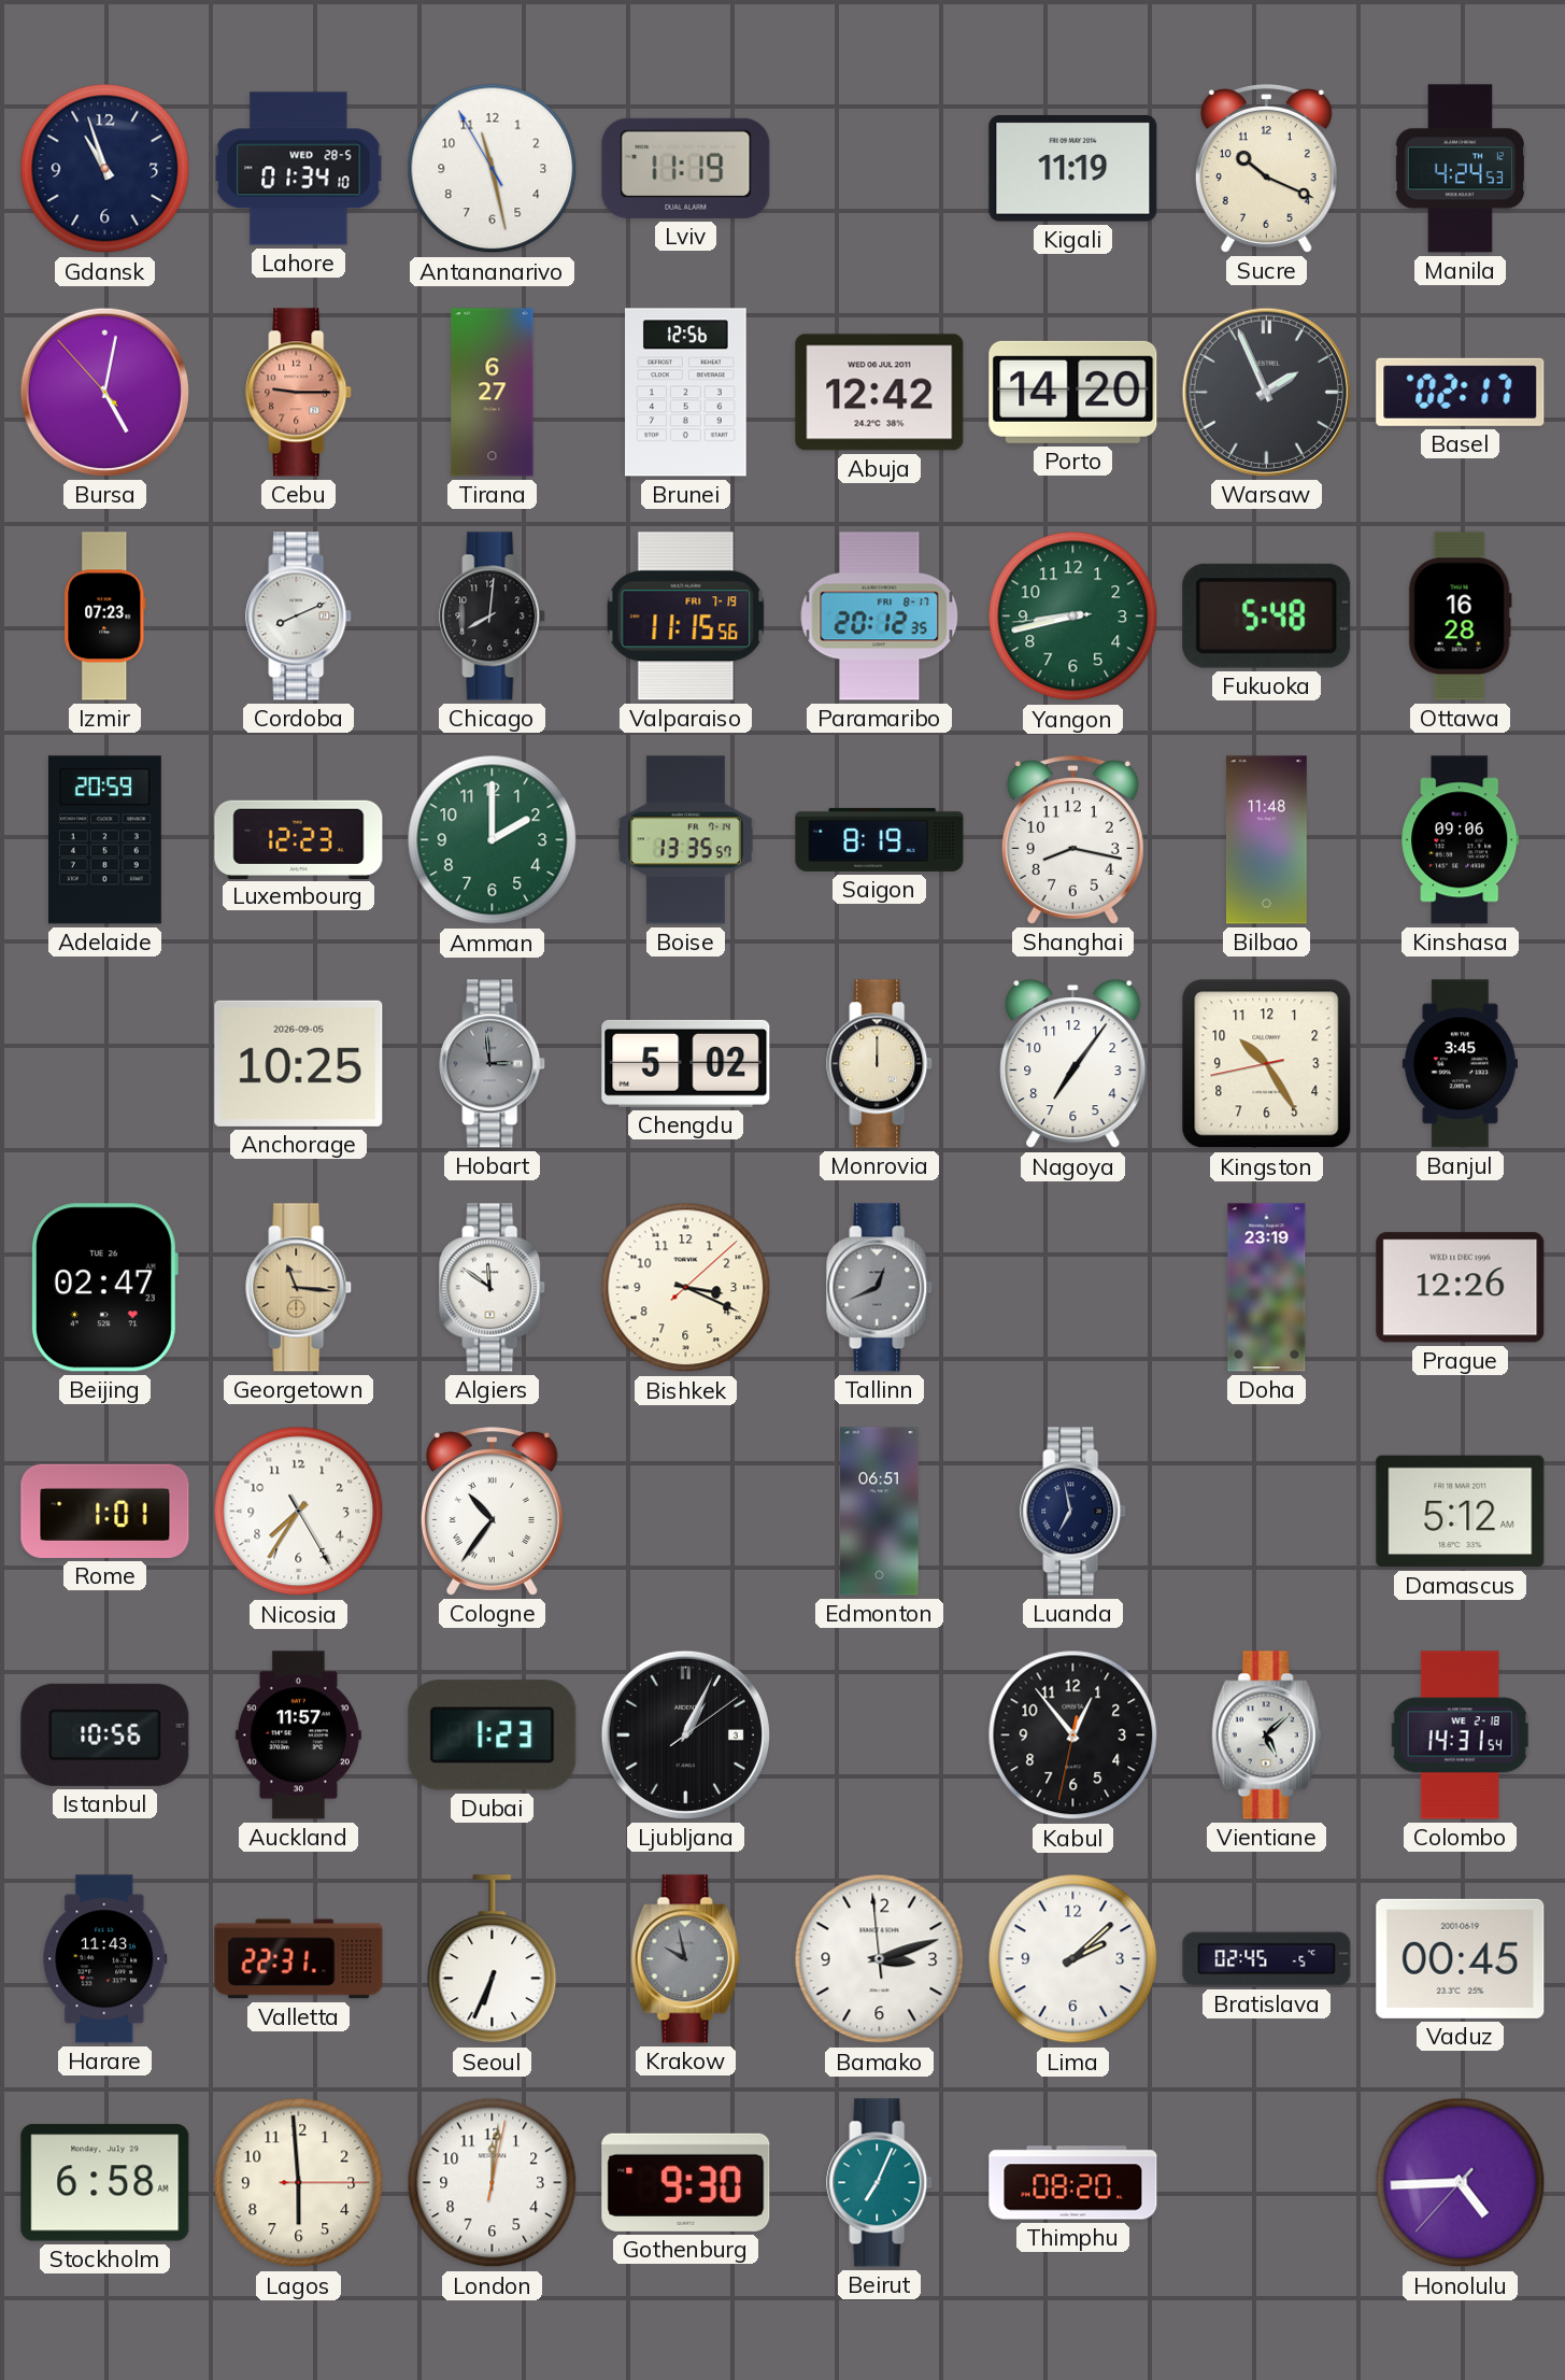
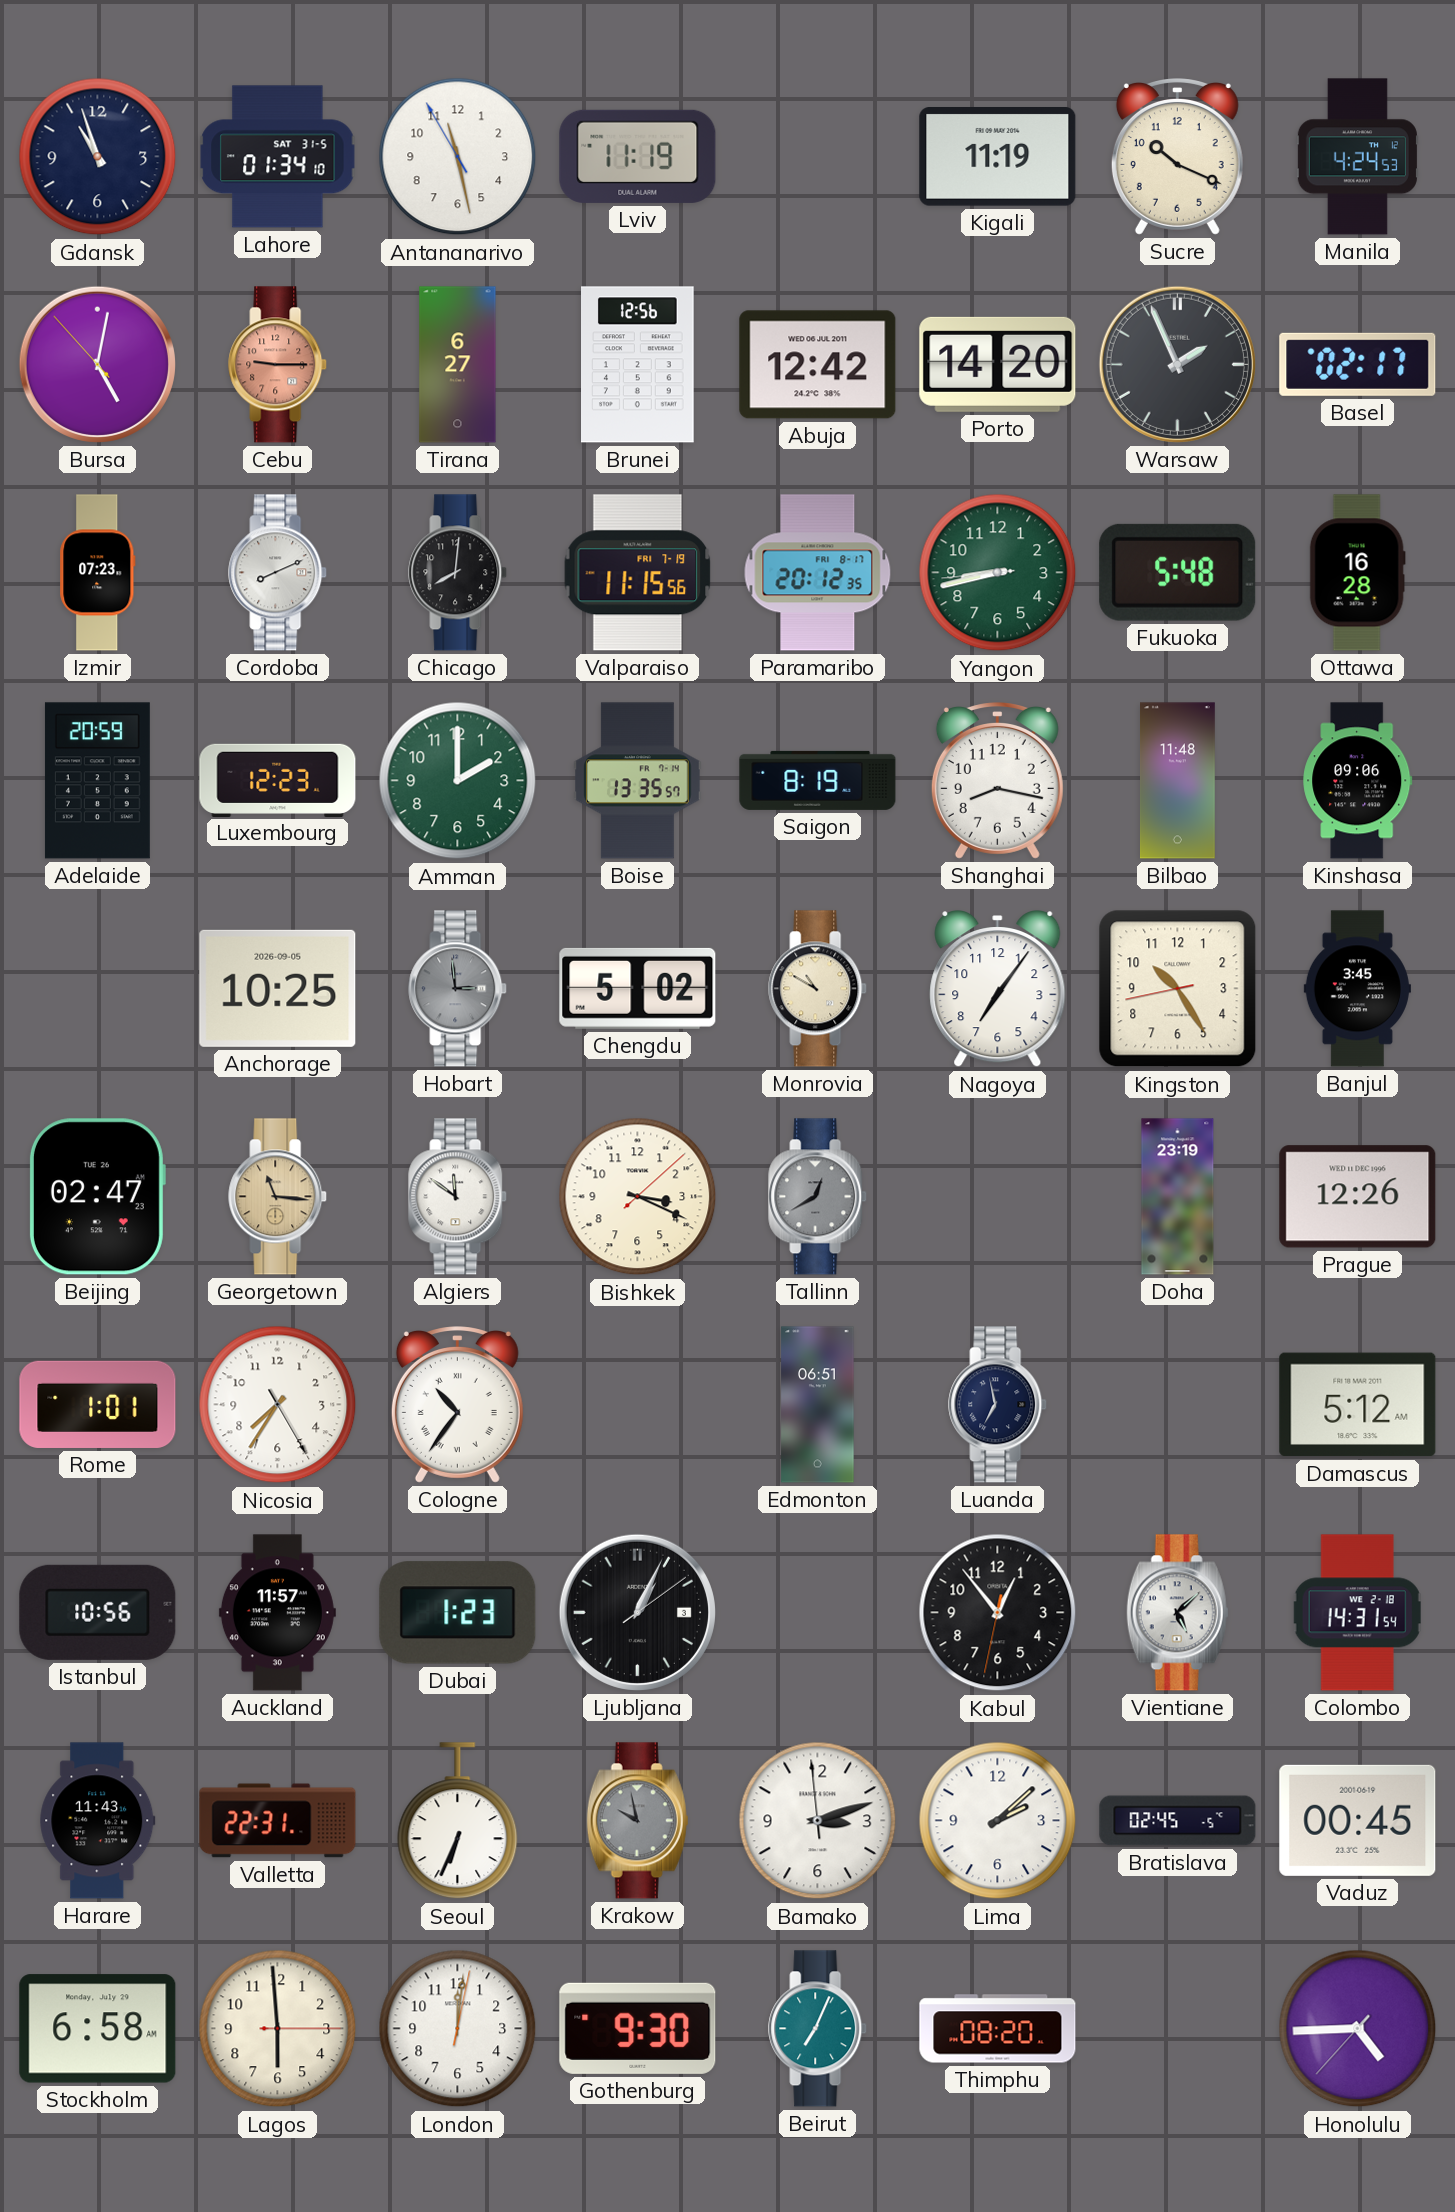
Lahore date: WED 28-5 -> SAT 31-5 (278, 157)
Monrovia: 12:00 -> 10:50 (818, 989)
Tallinn: 12:41 -> 12:40 (818, 1197)
